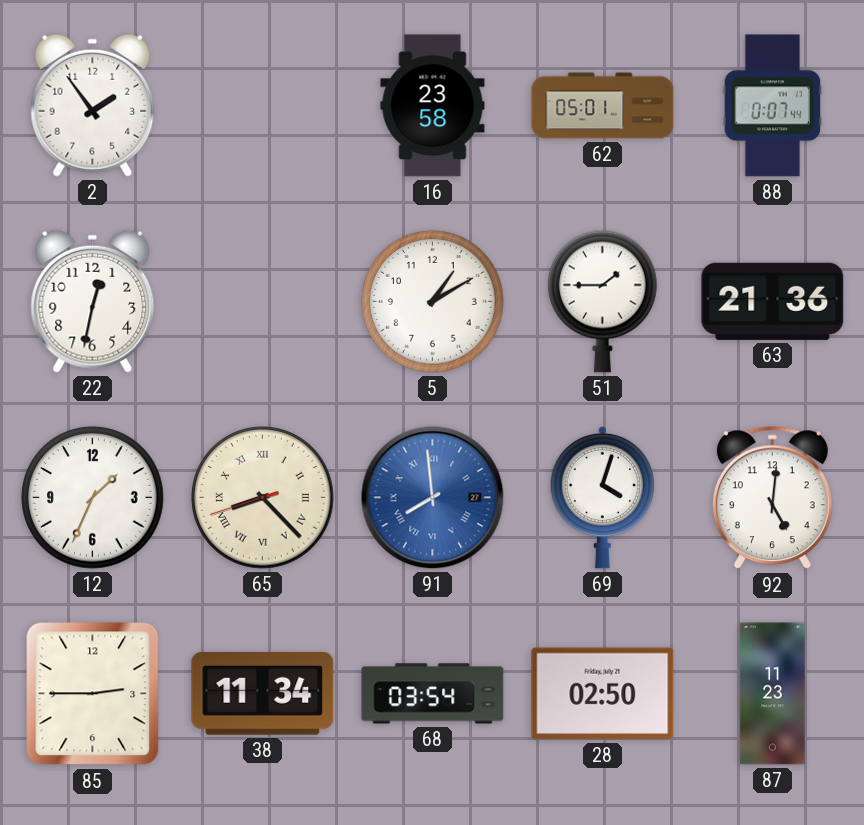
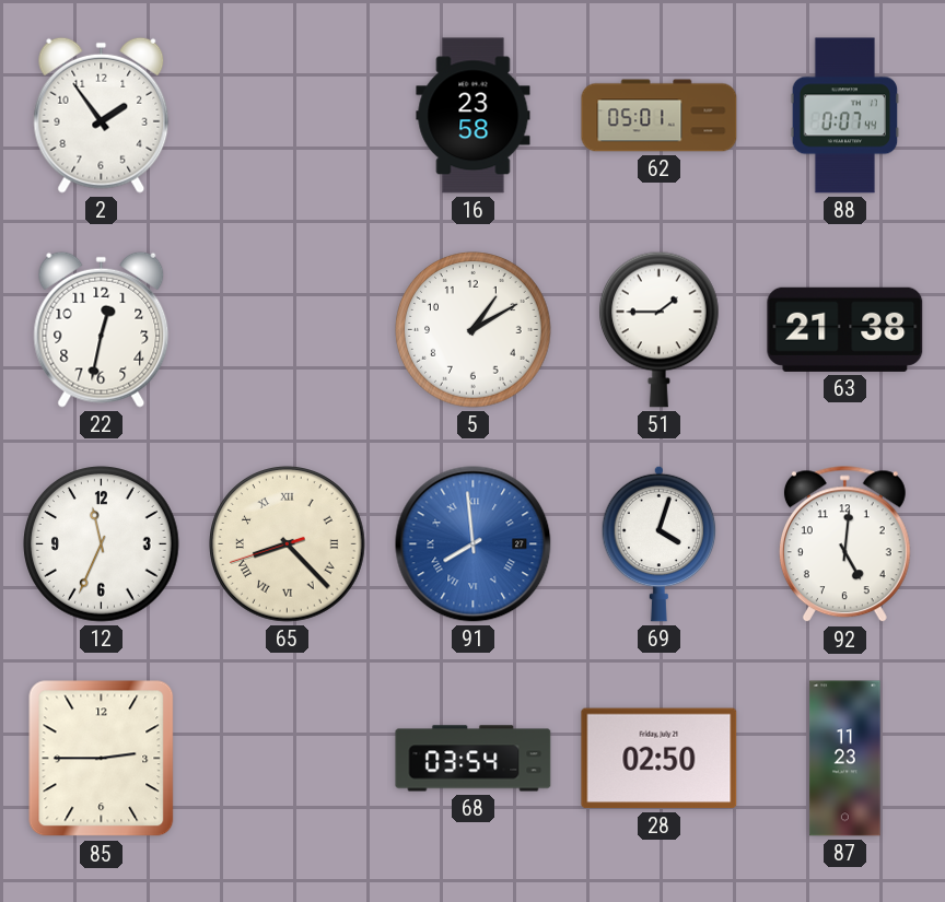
63: 21:36 -> 21:38 (845, 329)
12: 1:34 -> 11:34 (102, 544)
38: 11:34 -> none (263, 693)
